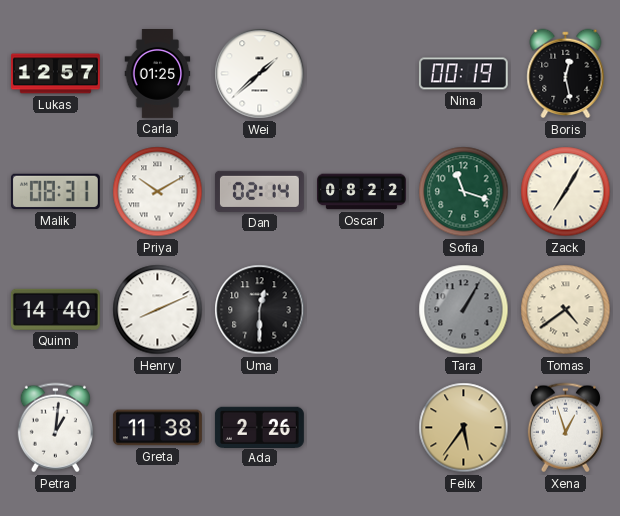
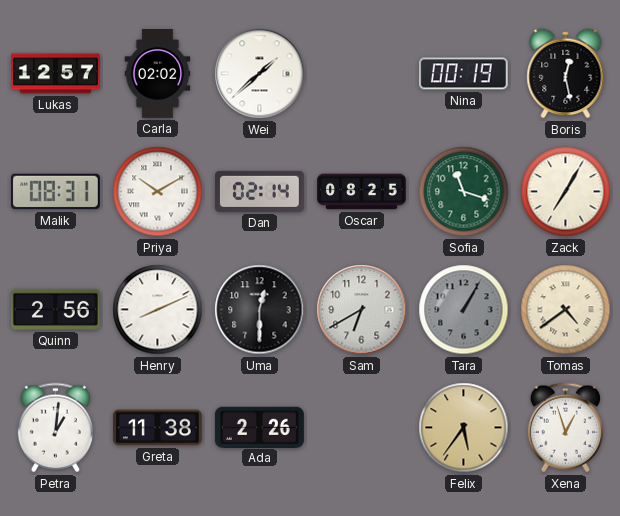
Carla: 01:25 -> 02:02 (158, 74)
Oscar: 08:22 -> 08:25 (362, 192)
Quinn: 14:40 -> 2:56 (55, 309)
Sam: none -> 6:40 (362, 310)
